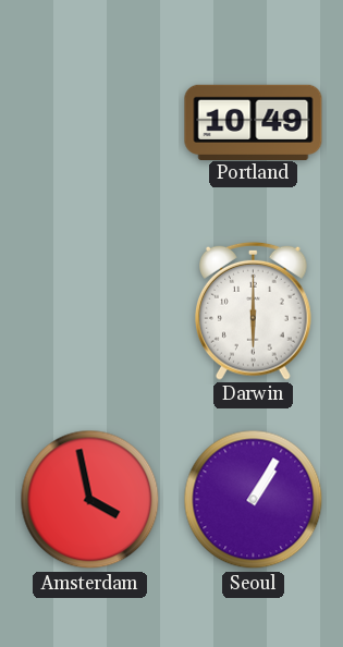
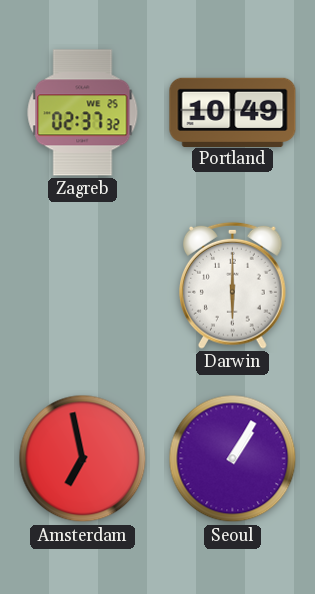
Zagreb: none -> 02:37 (83, 113)
Amsterdam: 3:58 -> 6:58 (83, 459)
